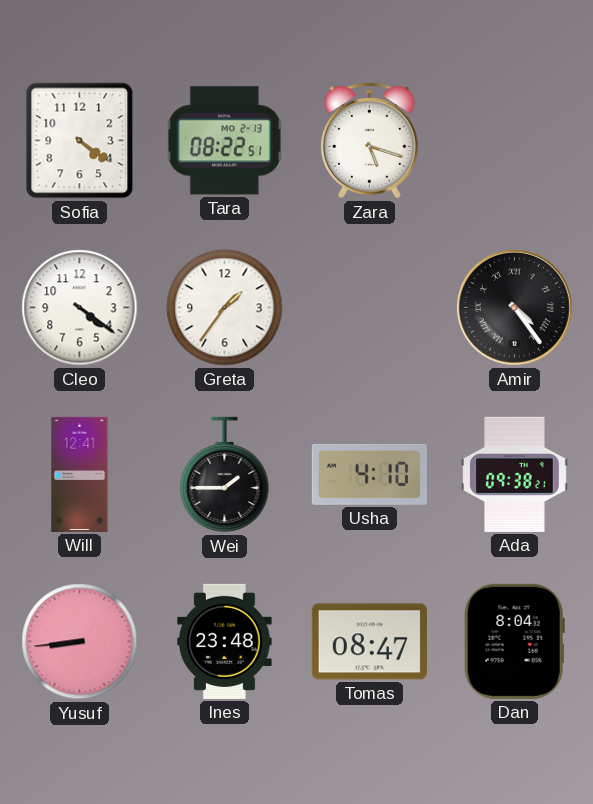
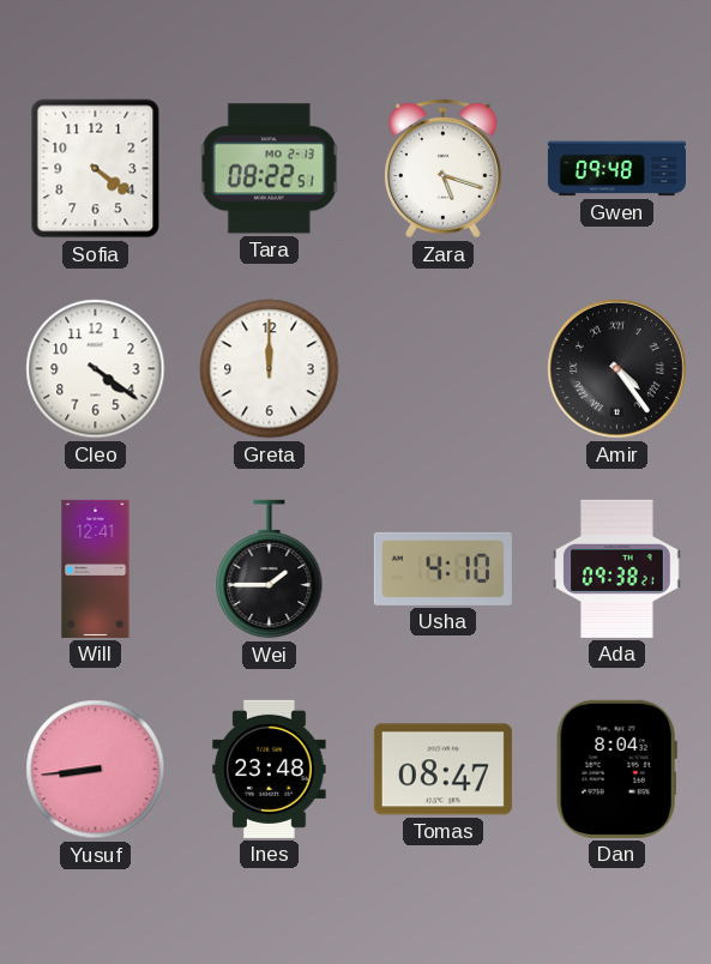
Gwen: none -> 09:48 (616, 169)
Greta: 1:36 -> 12:00 (270, 369)
